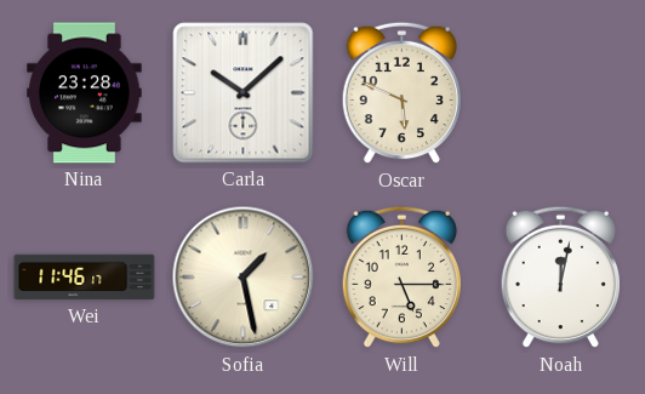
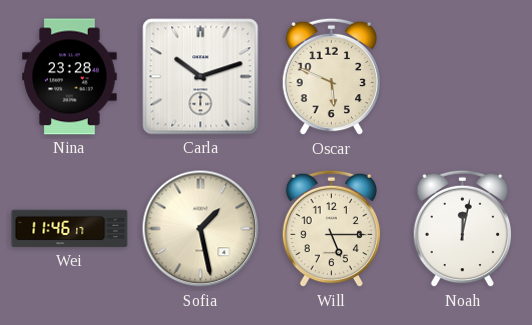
Carla: 10:08 -> 10:12 (201, 77)
